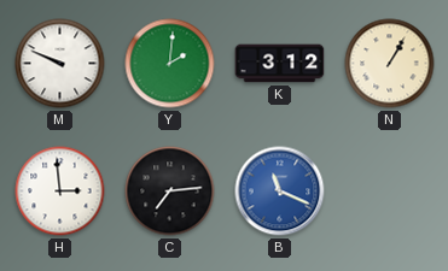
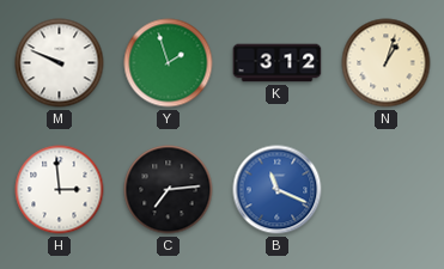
Y: 2:01 -> 1:57 (169, 63)
N: 1:05 -> 1:03 (387, 63)
